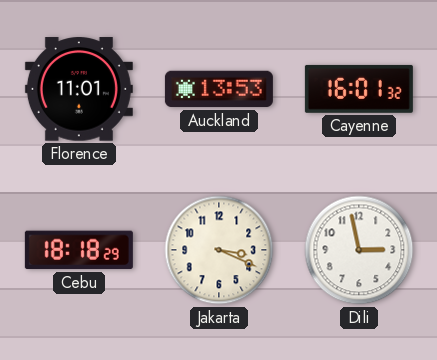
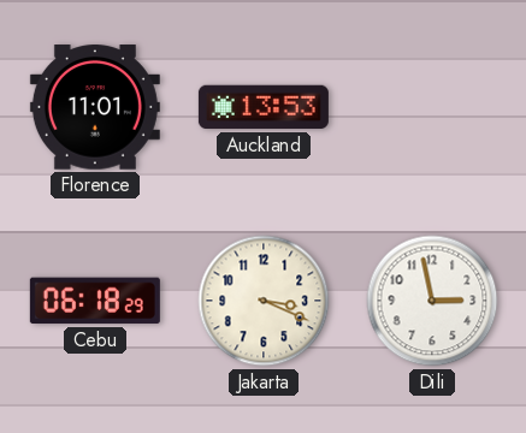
Cayenne: 16:01 -> none (359, 89)
Cebu: 18:18 -> 06:18 (95, 301)
